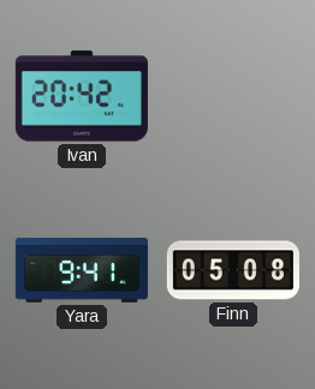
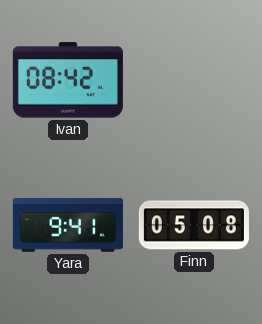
Ivan: 20:42 -> 08:42 (68, 80)
